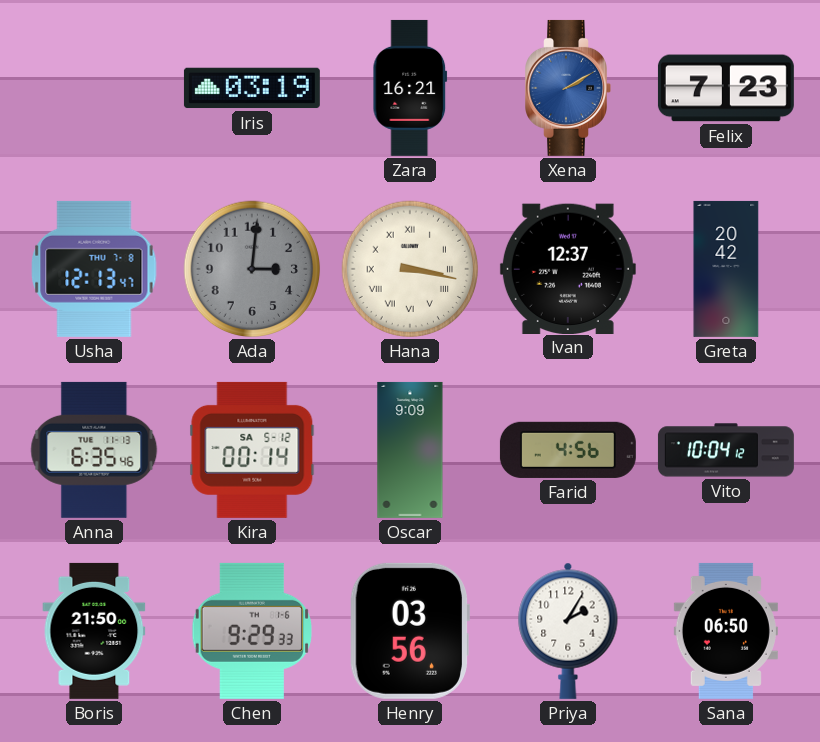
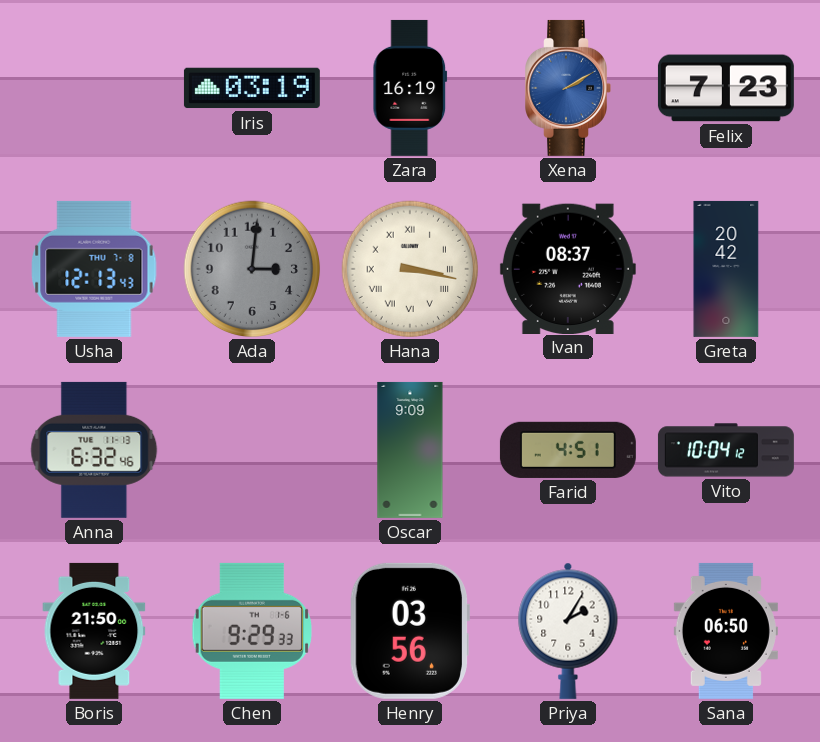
Zara: 16:21 -> 16:19 (410, 88)
Usha: 12:13:47 -> 12:13:43 (94, 269)
Ivan: 12:37 -> 08:37 (568, 268)
Anna: 6:35 -> 6:32 (94, 450)
Kira: 00:14 -> none (252, 450)
Farid: 4:56 -> 4:51 (568, 450)
